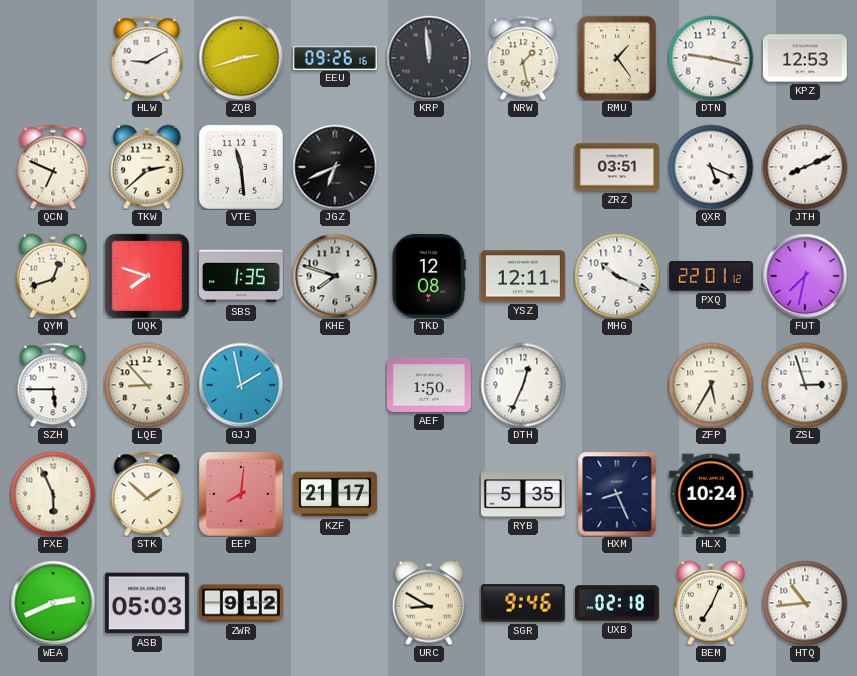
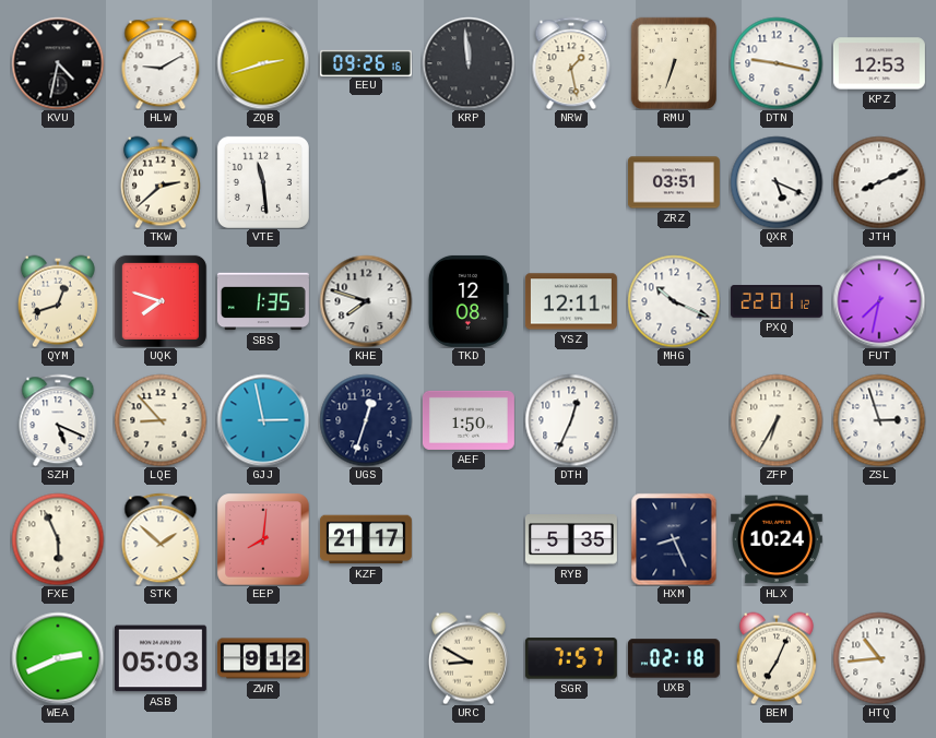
KVU: none -> 4:32 (58, 63)
RMU: 1:24 -> 6:33 (673, 63)
QCN: 6:49 -> none (53, 167)
JGZ: 6:41 -> none (335, 167)
SZH: 5:45 -> 5:19 (58, 420)
GJJ: 1:58 -> 2:58 (263, 420)
UGS: none -> 12:33 (366, 420)
ZFP: 5:35 -> 6:35 (777, 420)
SGR: 9:46 -> 7:57 (571, 658)
